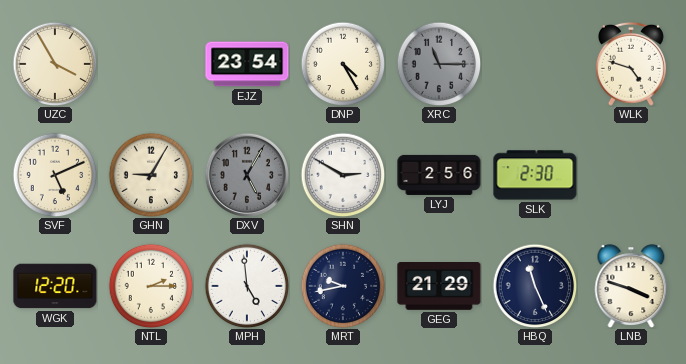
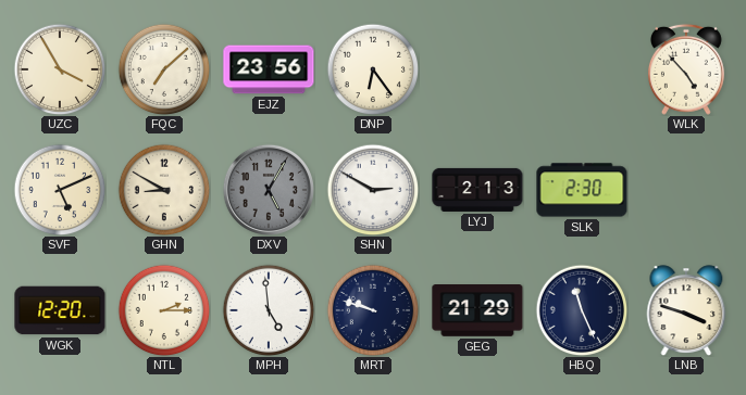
FQC: none -> 7:08 (164, 69)
EJZ: 23:54 -> 23:56 (269, 69)
DNP: 4:25 -> 6:24 (373, 69)
XRC: 11:15 -> none (439, 64)
WLK: 4:48 -> 4:53 (686, 69)
GHN: 9:05 -> 8:50 (164, 190)
LYJ: 2:56 -> 2:13 (477, 190)
MRT: 9:43 -> 9:48 (373, 310)
